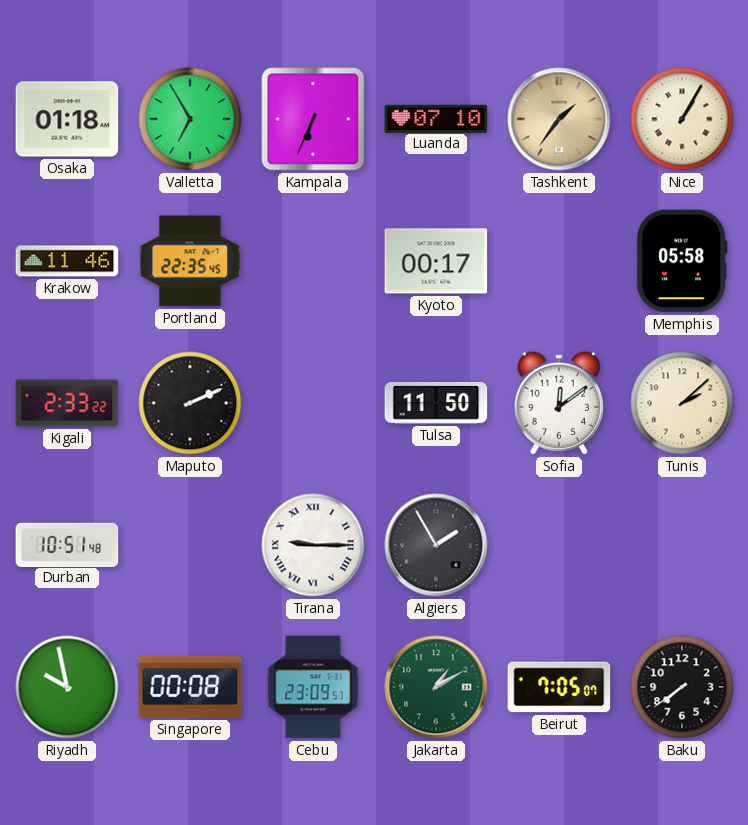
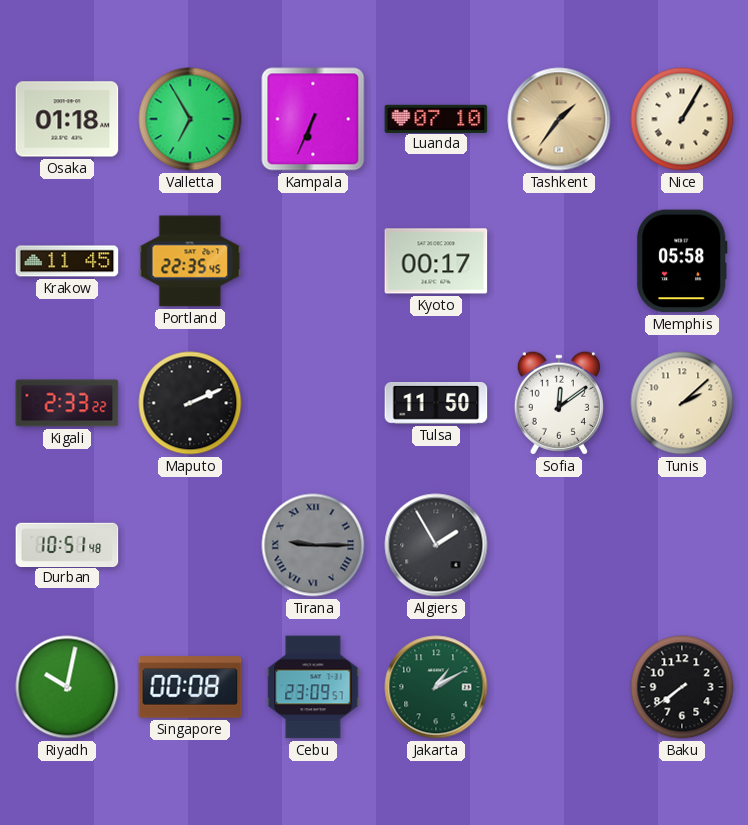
Krakow: 11:46 -> 11:45 (67, 261)
Tirana dial: white -> grey (313, 545)
Riyadh: 9:58 -> 10:02 (67, 687)
Beirut: 7:05 -> none (559, 687)
